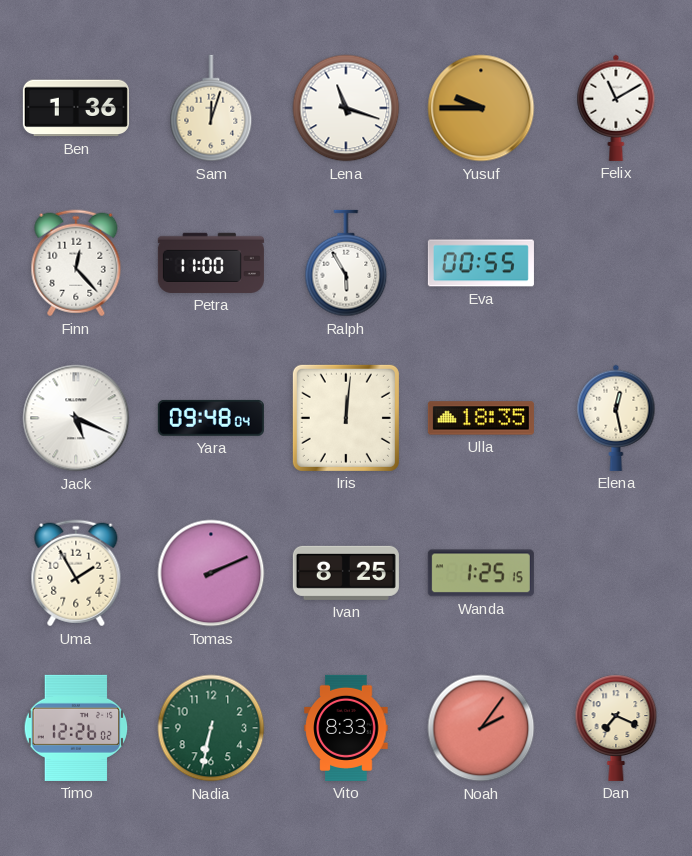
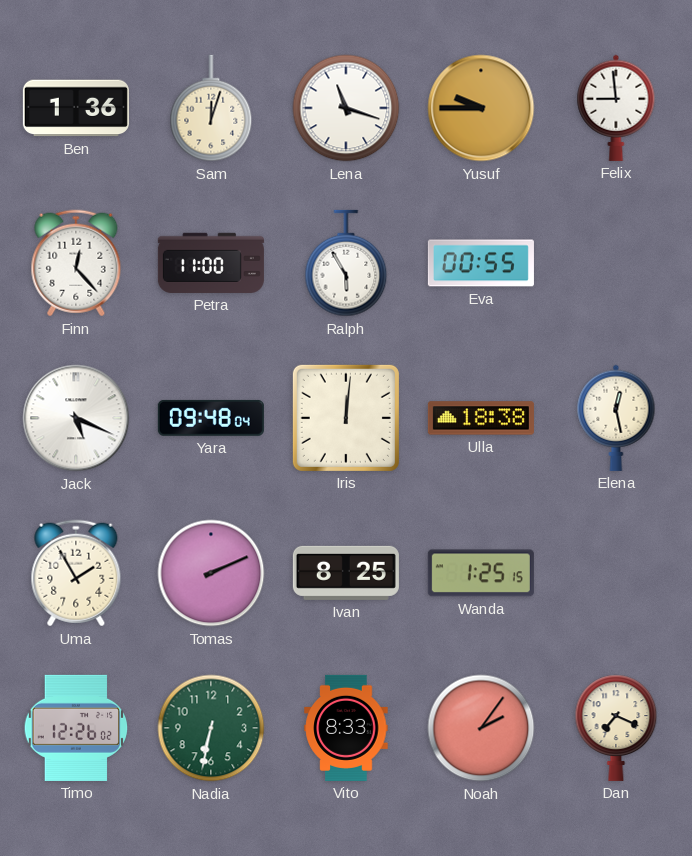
Felix: 11:10 -> 8:59 (616, 108)
Ulla: 18:35 -> 18:38 (481, 418)
